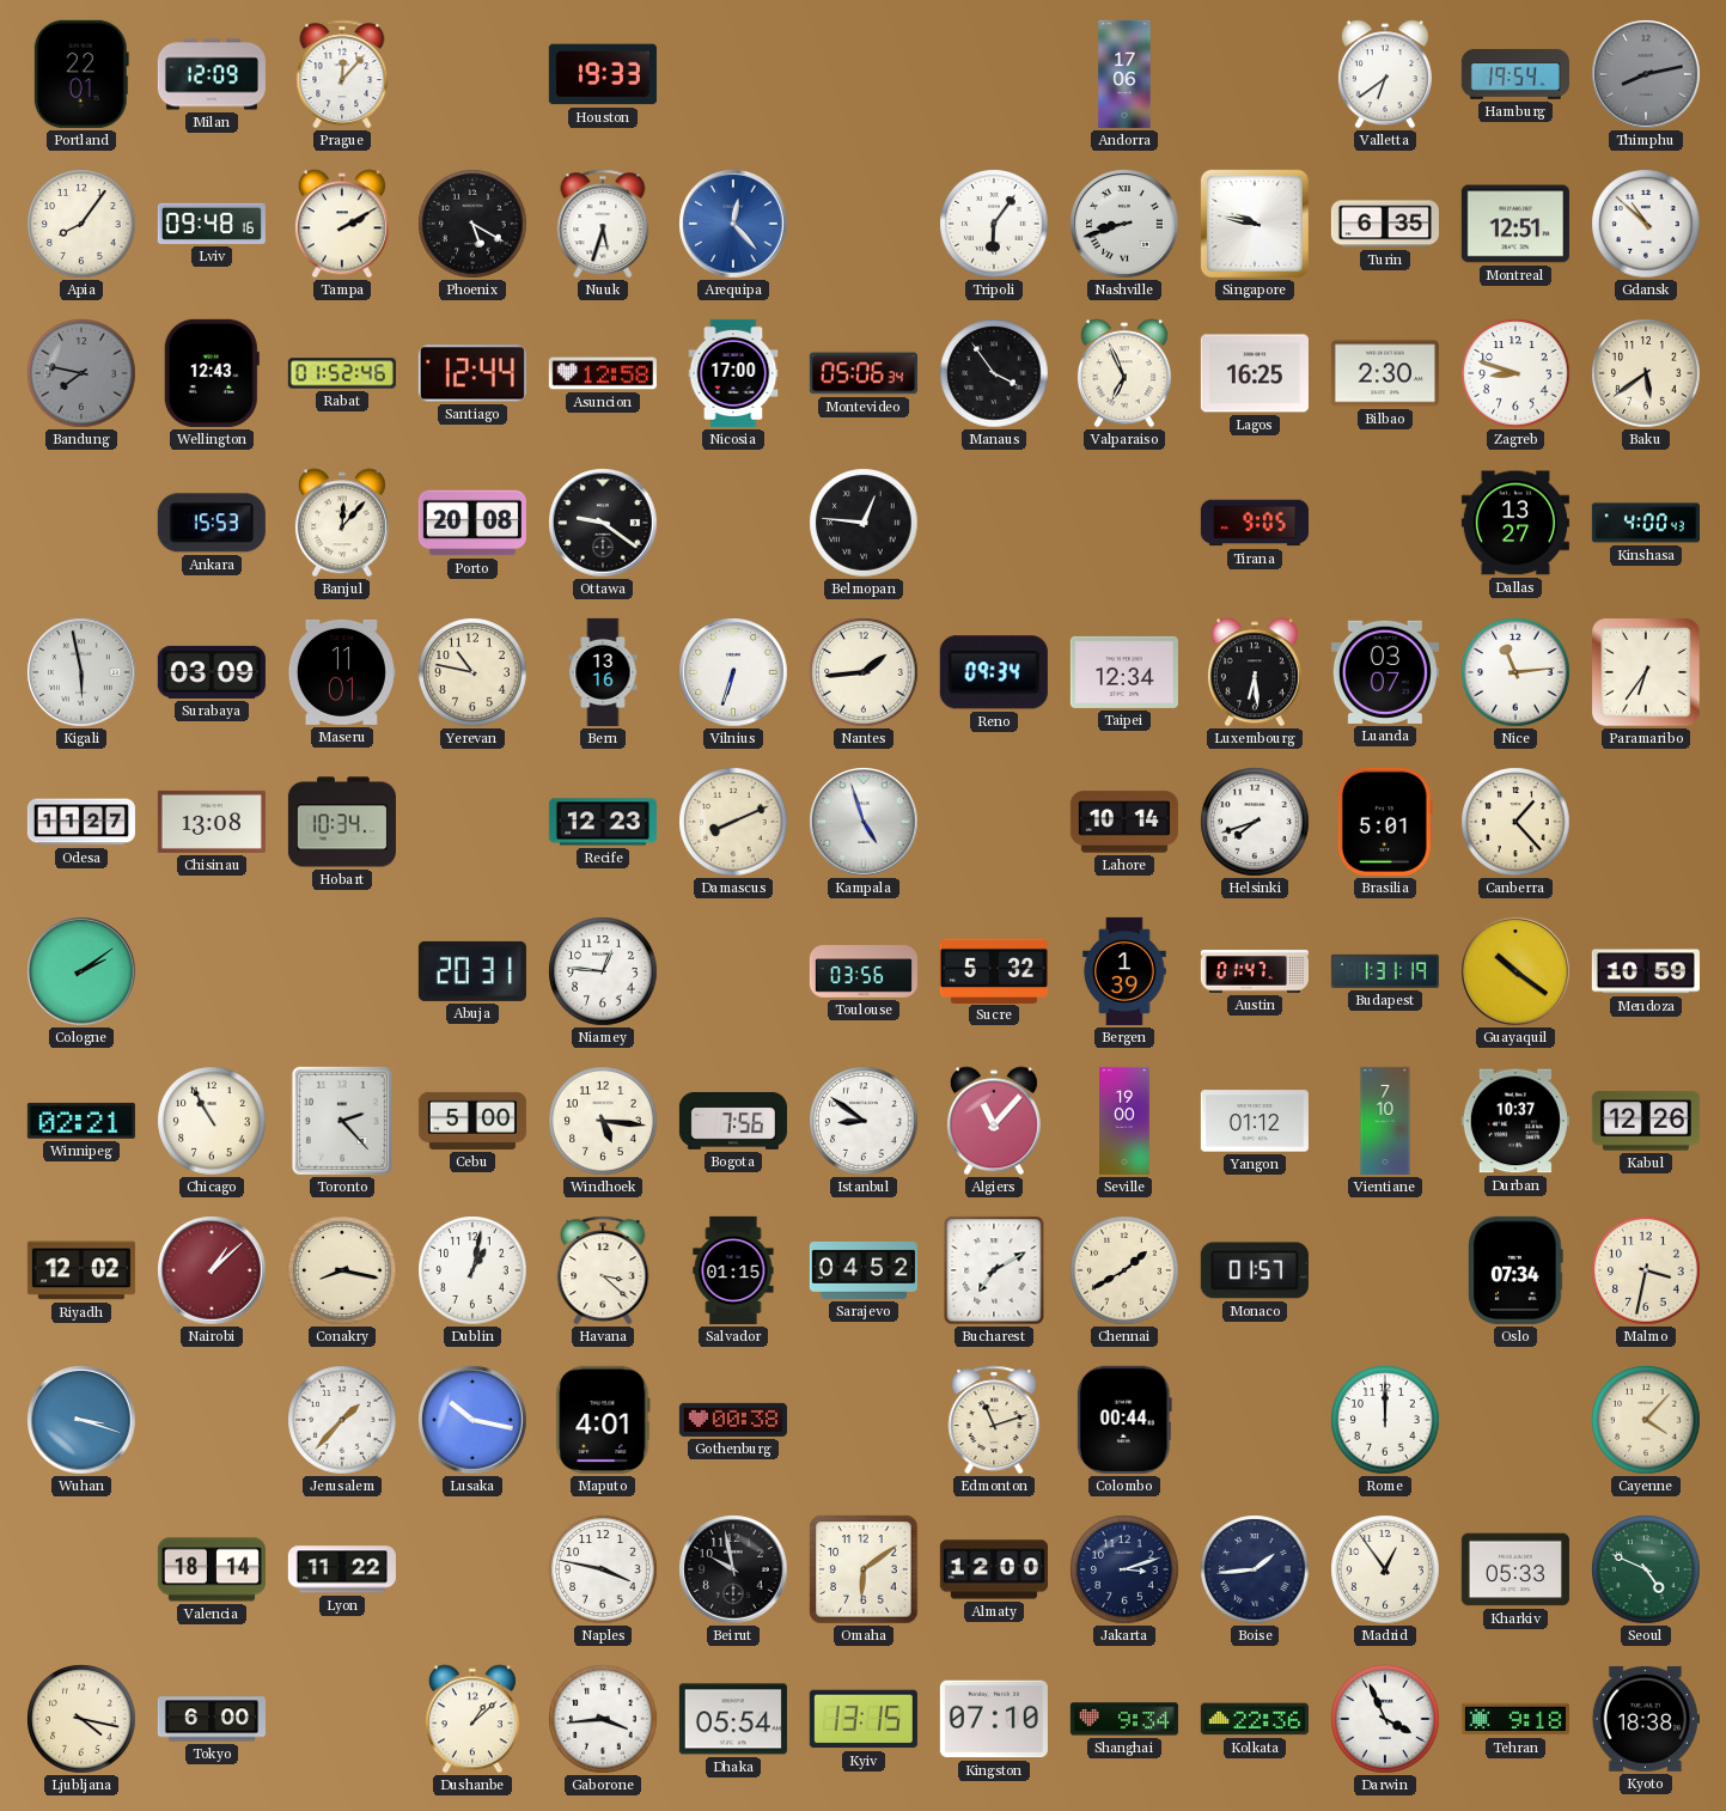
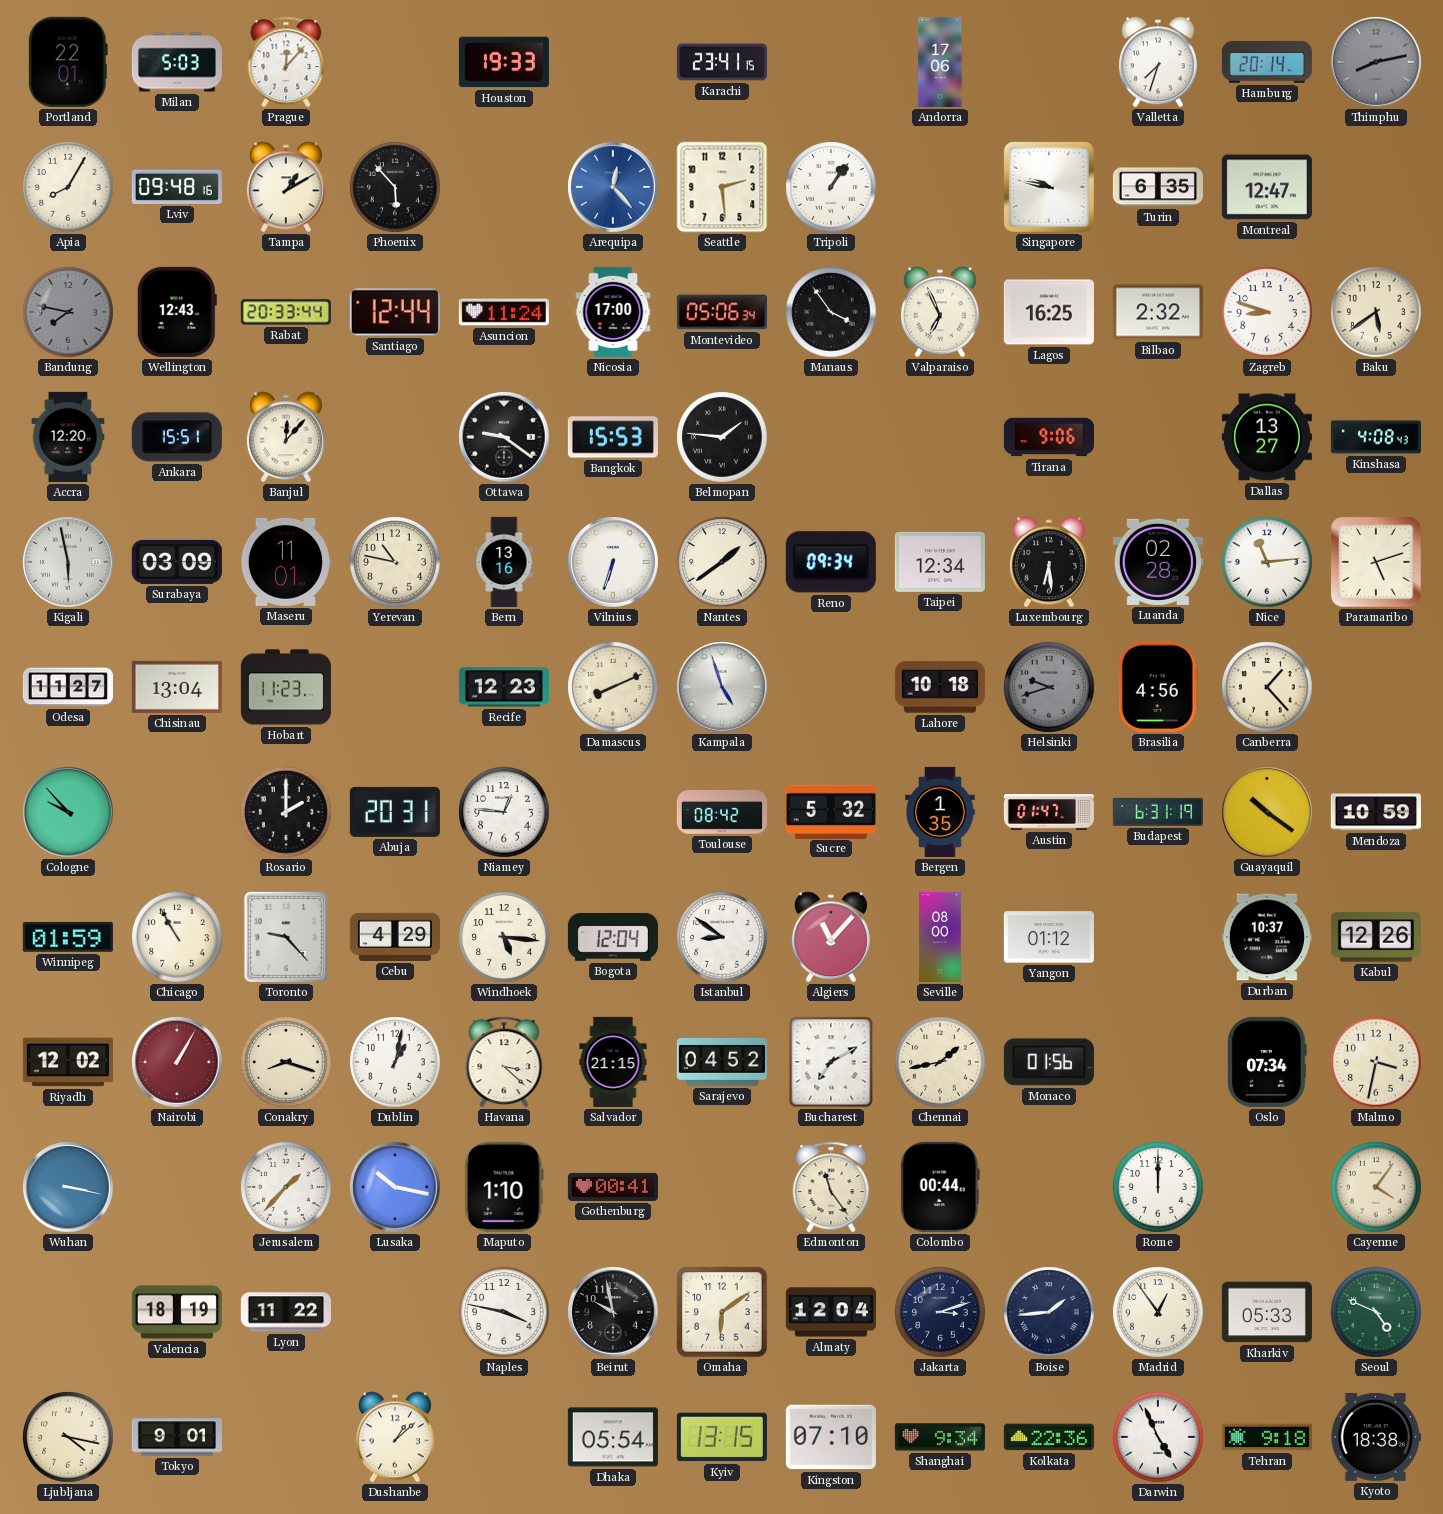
Milan: 12:09 -> 5:03 (177, 62)
Karachi: none -> 23:41 (722, 62)
Valletta: 6:39 -> 7:33 (1158, 62)
Hamburg: 19:54 -> 20:14 (1267, 62)
Apia: 8:06 -> 8:05 (68, 187)
Tampa: 2:10 -> 1:10 (286, 187)
Phoenix: 5:20 -> 5:53 (395, 187)
Nuuk: 5:33 -> none (603, 224)
Seattle: none -> 2:29 (722, 187)
Tripoli: 6:06 -> 1:06 (831, 187)
Nashville: 8:42 -> none (1124, 224)
Montreal: 12:51 -> 12:47 (1267, 187)
Gdansk: 10:52 -> none (1646, 224)
Rabat: 01:52 -> 20:33 (286, 312)
Asuncion: 12:58 -> 11:24 (504, 312)
Bilbao: 2:30 -> 2:32 (1158, 312)
Accra: none -> 12:20 (68, 437)
Ankara: 15:53 -> 15:51 (177, 437)
Porto: 20:08 -> none (472, 523)
Bangkok: none -> 15:53 (613, 437)
Belmopan: 12:46 -> 1:46 (722, 437)
Tirana: 9:05 -> 9:06 (1049, 437)
Kinshasa: 4:00 -> 4:08 (1376, 437)
Nantes: 1:44 -> 1:39 (722, 562)
Luanda: 03:07 -> 02:28 (1158, 562)
Paramaribo: 6:36 -> 5:12 (1377, 563)
Chisinau: 13:08 -> 13:04 (177, 687)
Hobart: 10:34 -> 11:23 (286, 687)
Lahore: 10:14 -> 10:18 (940, 687)
Helsinki: 7:42 -> 9:42 (1049, 687)
Helsinki dial: white -> grey (1049, 687)
Brasilia: 5:01 -> 4:56 (1158, 687)
Cologne: 2:09 -> 9:53 (68, 812)
Rosario: none -> 2:00 (286, 812)
Toulouse: 03:56 -> 08:42 (722, 812)
Bergen: 1:39 -> 1:35 (940, 812)
Budapest: 1:31 -> 6:31 (1158, 812)
Winnipeg: 02:21 -> 01:59 (68, 937)
Toronto: 2:23 -> 9:23 (286, 937)
Cebu: 5:00 -> 4:29 (395, 937)
Bogota: 7:56 -> 12:04 (613, 937)
Seville: 19:00 -> 08:00 (941, 937)
Vientiane: 7:10 -> none (1385, 1121)
Nairobi: 1:08 -> 1:05 (177, 1062)
Conakry: 8:17 -> 8:18 (286, 1062)
Salvador: 01:15 -> 21:15 (613, 1062)
Chennai: 1:40 -> 1:43 (940, 1062)
Monaco: 01:57 -> 01:56 (1049, 1062)
Wuhan: 3:18 -> 3:17 (68, 1187)
Maputo: 4:01 -> 1:10 (504, 1187)
Gothenburg: 00:38 -> 00:41 (613, 1187)
Edmonton: 11:12 -> 11:24 (831, 1187)
Cayenne: 4:07 -> 4:06 (1376, 1187)
Valencia: 18:14 -> 18:19 (177, 1312)
Almaty: 12:00 -> 12:04 (831, 1312)
Tokyo: 6:00 -> 9:01 (177, 1437)
Gaborone: 3:44 -> none (603, 1719)
Darwin: 3:56 -> 4:56 (1158, 1437)
